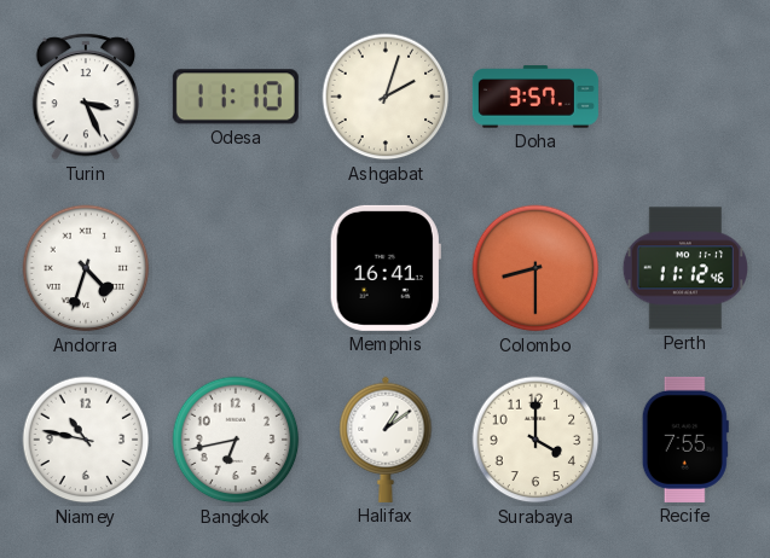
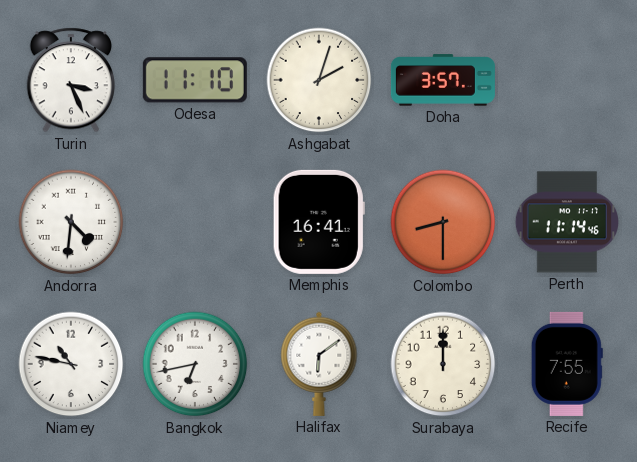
Andorra: 4:33 -> 4:31 (71, 222)
Perth: 11:12 -> 11:14 (566, 222)
Halifax: 1:09 -> 6:09 (319, 364)
Surabaya: 4:00 -> 12:00 (443, 364)
